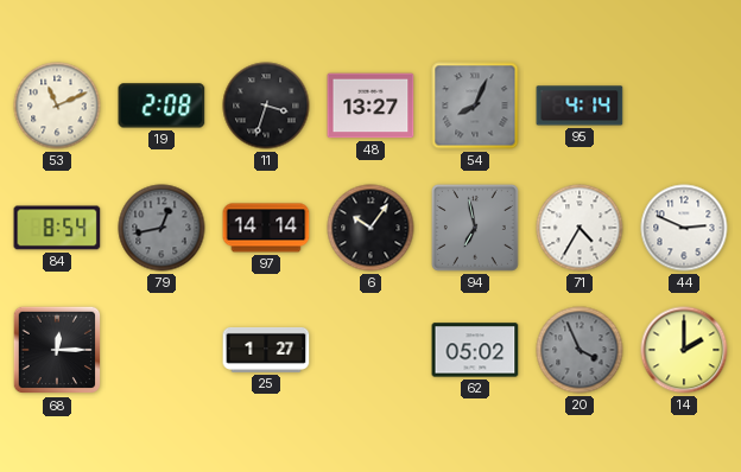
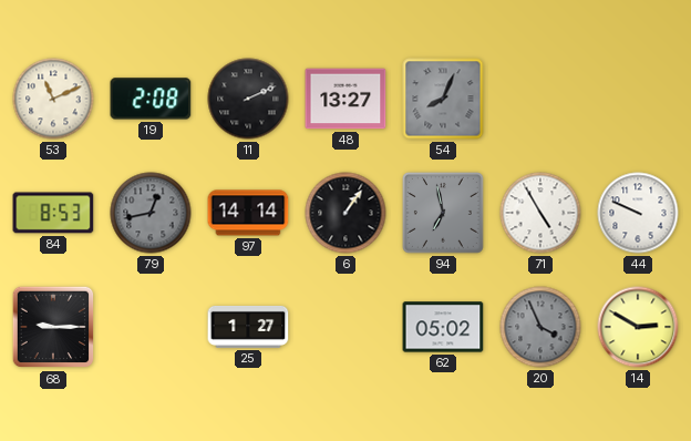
11: 3:33 -> 2:11 (248, 99)
95: 4:14 -> none (579, 106)
84: 8:54 -> 8:53 (53, 213)
6: 10:06 -> 1:06 (345, 213)
71: 4:35 -> 4:55 (540, 213)
44: 2:49 -> 9:49 (638, 213)
68: 12:15 -> 9:15 (53, 327)
14: 2:00 -> 2:50 (638, 327)
